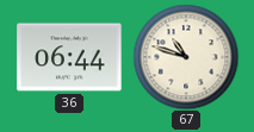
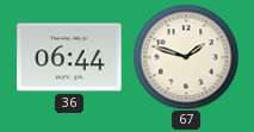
67: 10:48 -> 1:48 (186, 57)
